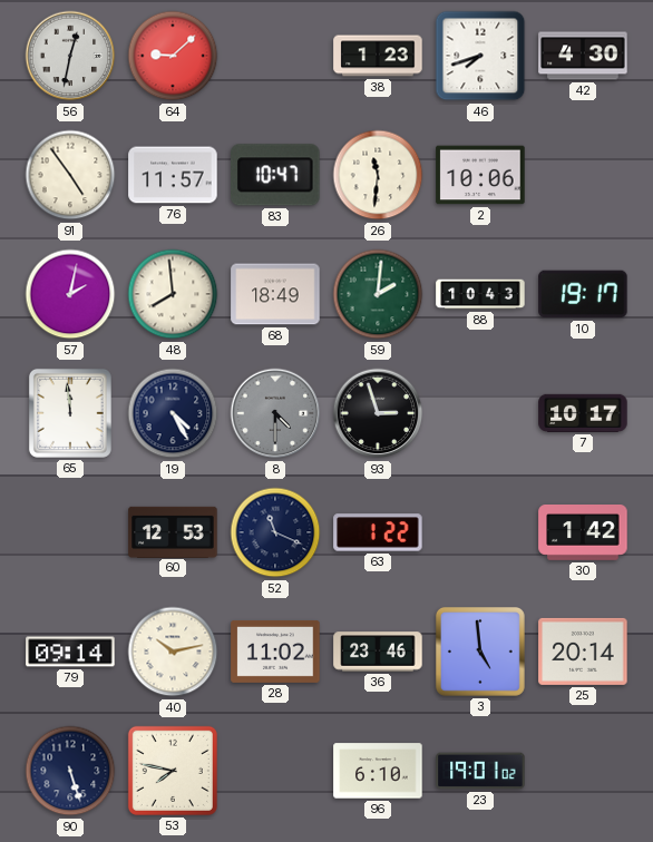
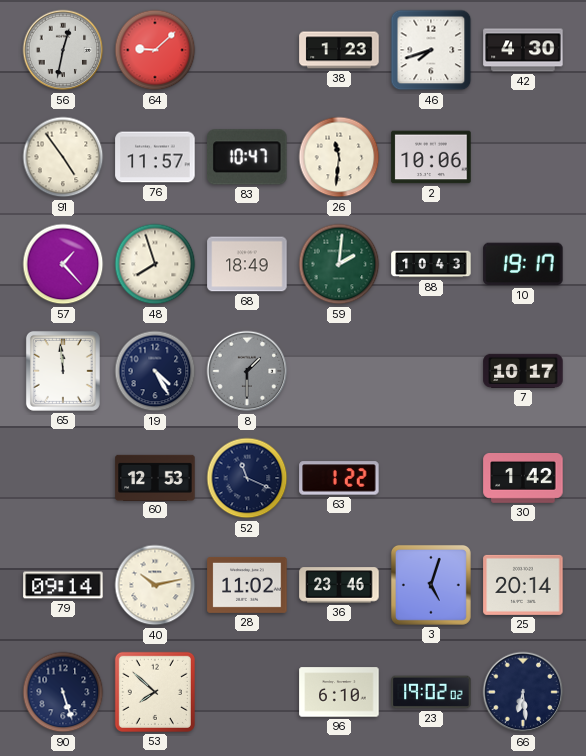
57: 2:02 -> 1:23 (63, 264)
48: 7:59 -> 7:57 (155, 264)
8: 4:30 -> 1:30 (247, 371)
93: 2:57 -> none (378, 413)
3: 4:59 -> 5:03 (431, 585)
53: 7:47 -> 7:52 (155, 692)
23: 19:01 -> 19:02 (431, 692)
66: none -> 6:29 (523, 692)
